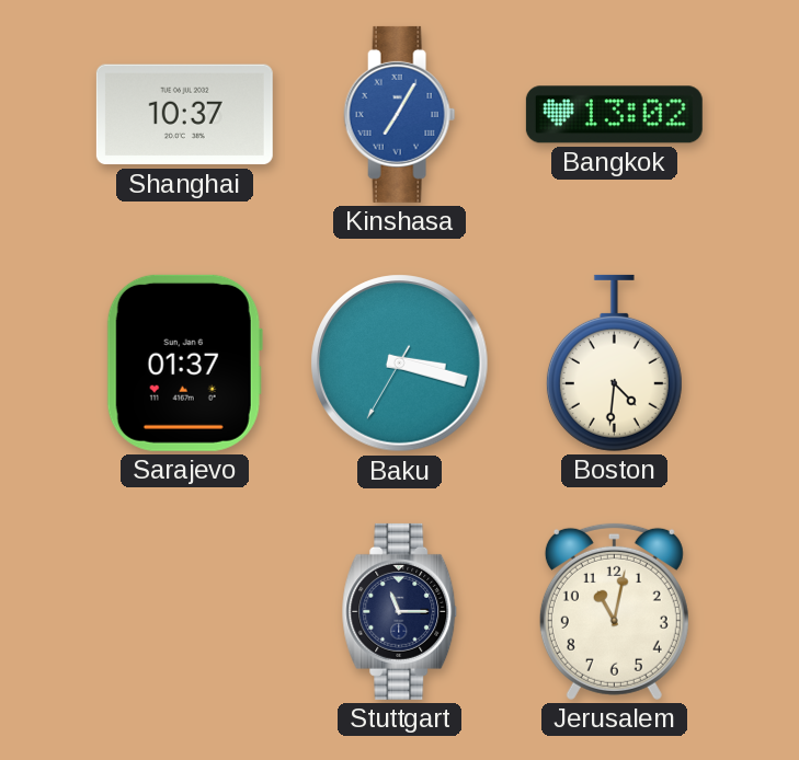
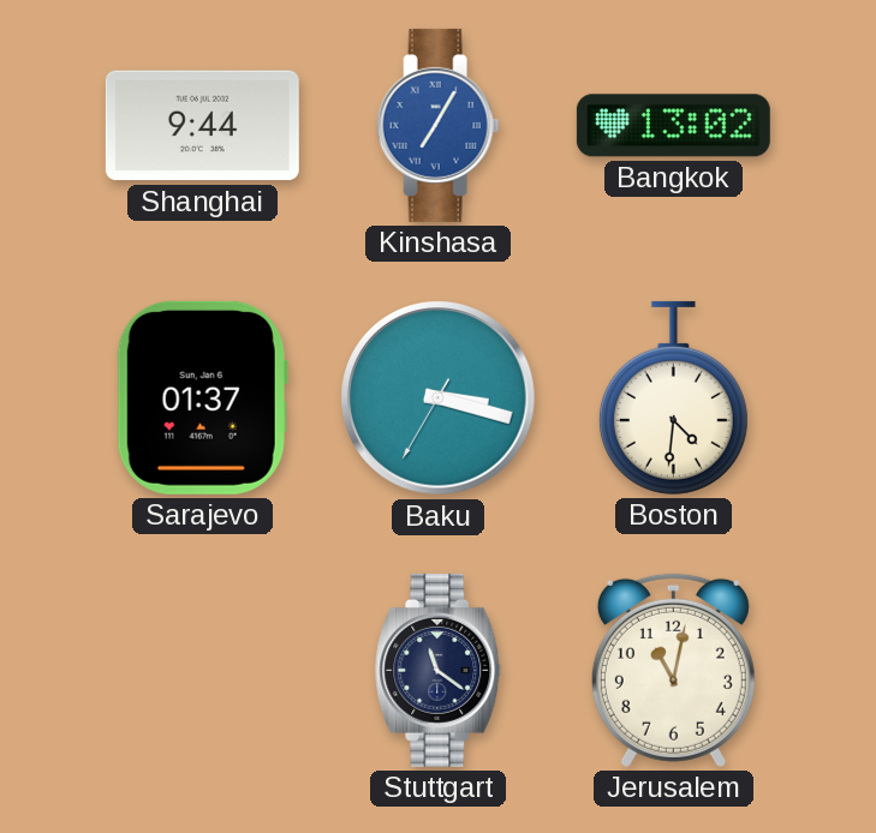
Shanghai: 10:37 -> 9:44 (202, 126)
Stuttgart: 11:15 -> 11:21 (439, 670)
